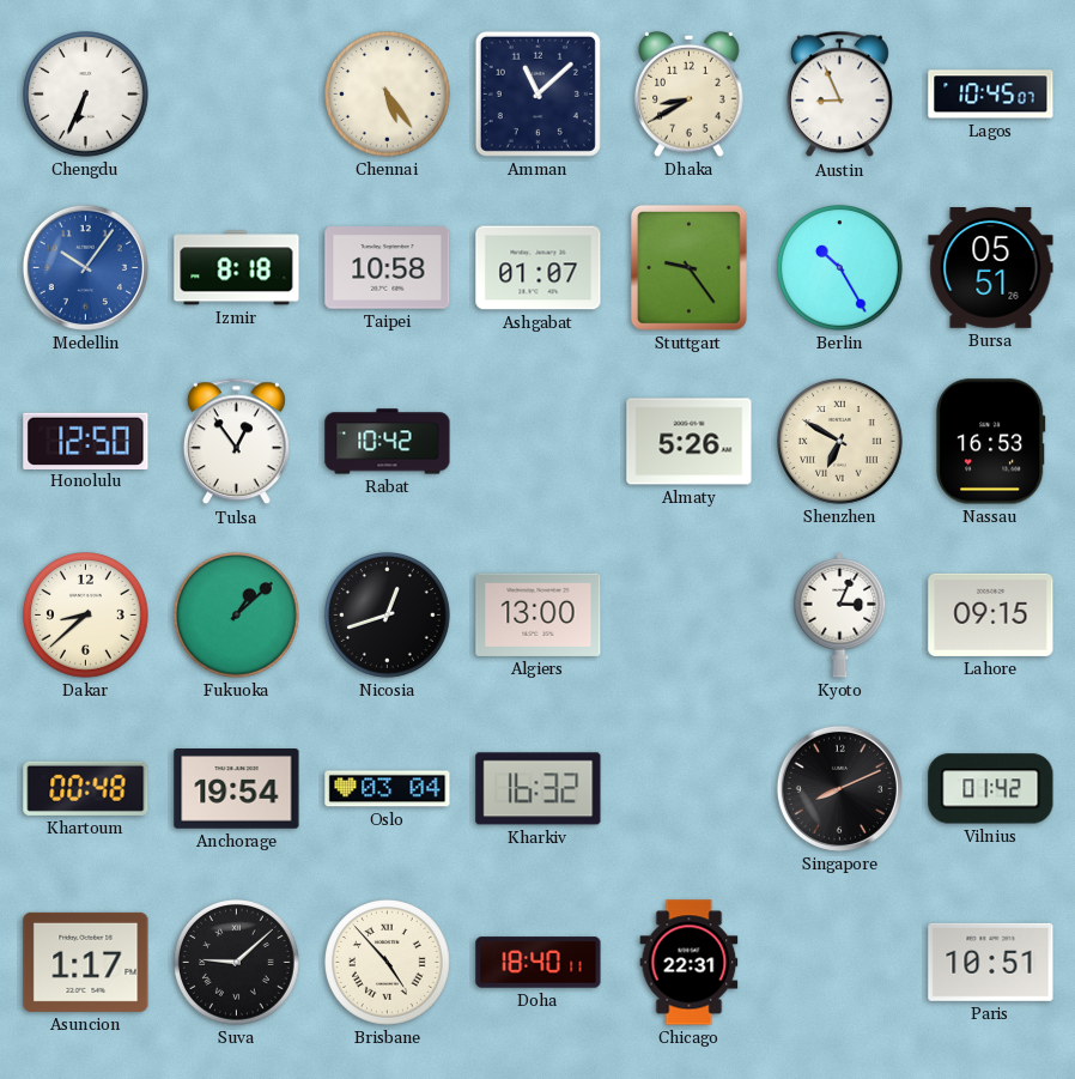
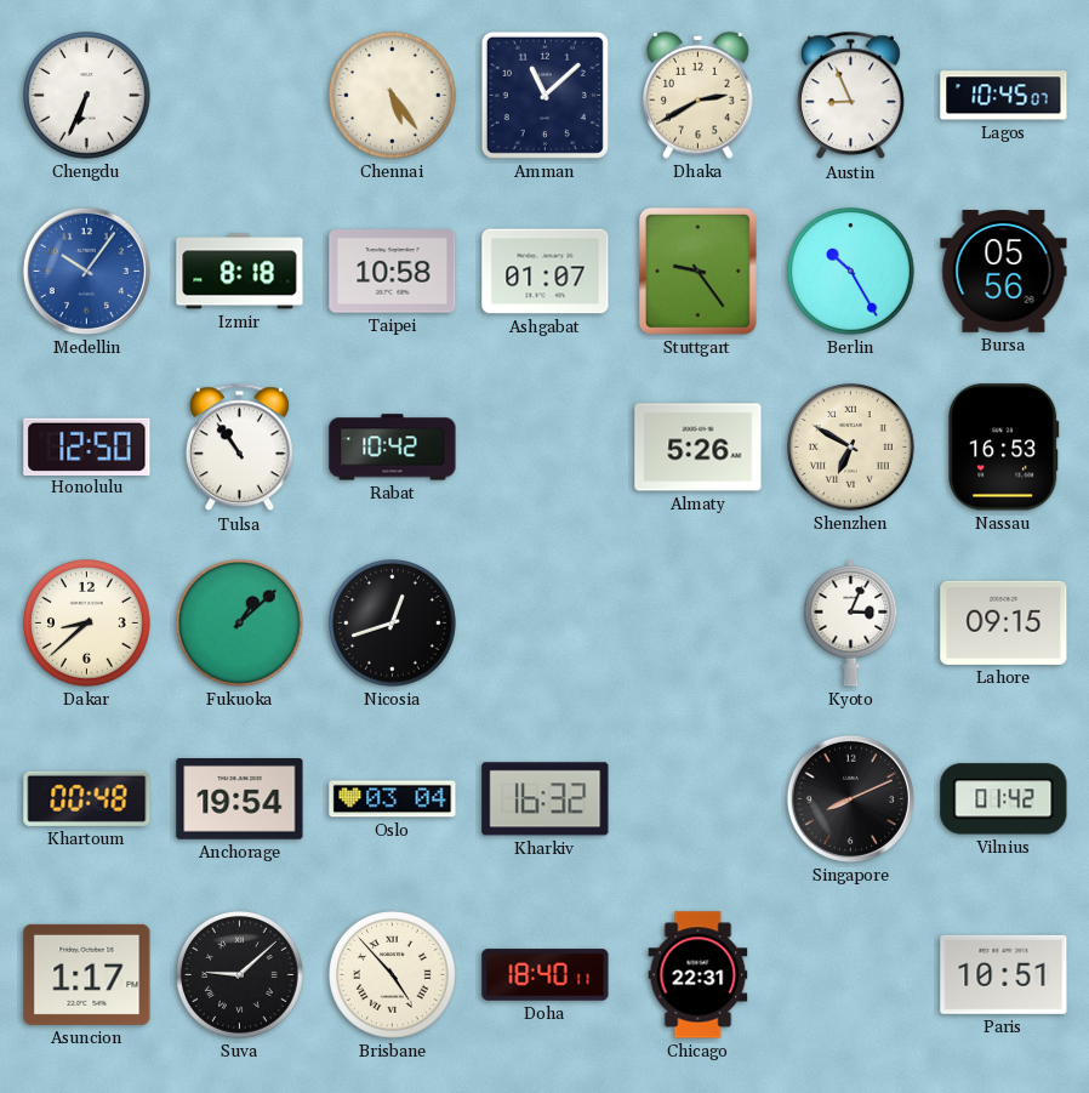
Dhaka: 8:40 -> 2:40 (699, 95)
Bursa: 05:51 -> 05:56 (1004, 272)
Tulsa: 12:54 -> 10:54 (239, 448)
Algiers: 13:00 -> none (539, 614)
